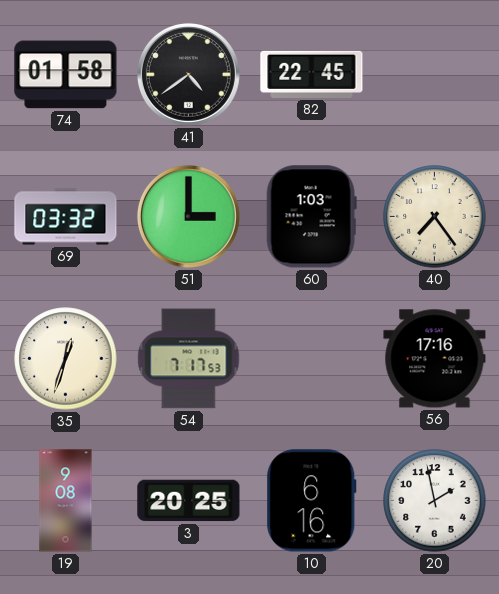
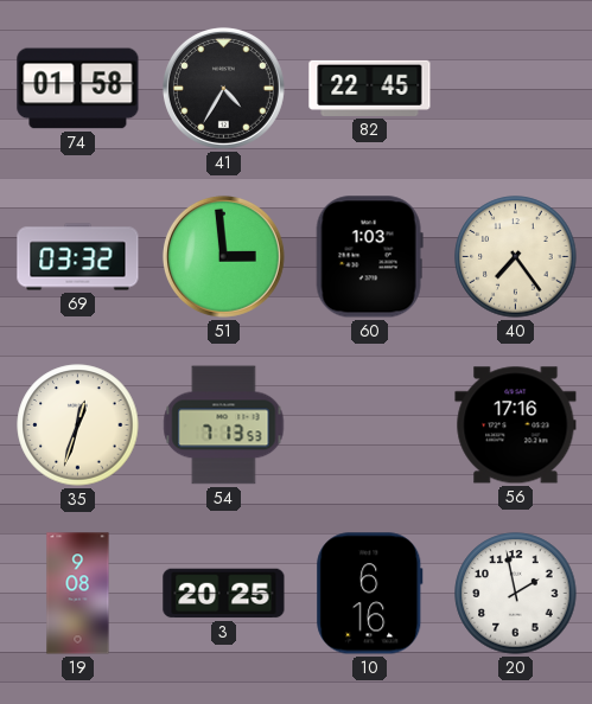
41: 4:39 -> 4:35 (223, 88)
51: 3:00 -> 2:59 (223, 256)
54: 7:17 -> 7:13 (224, 425)
